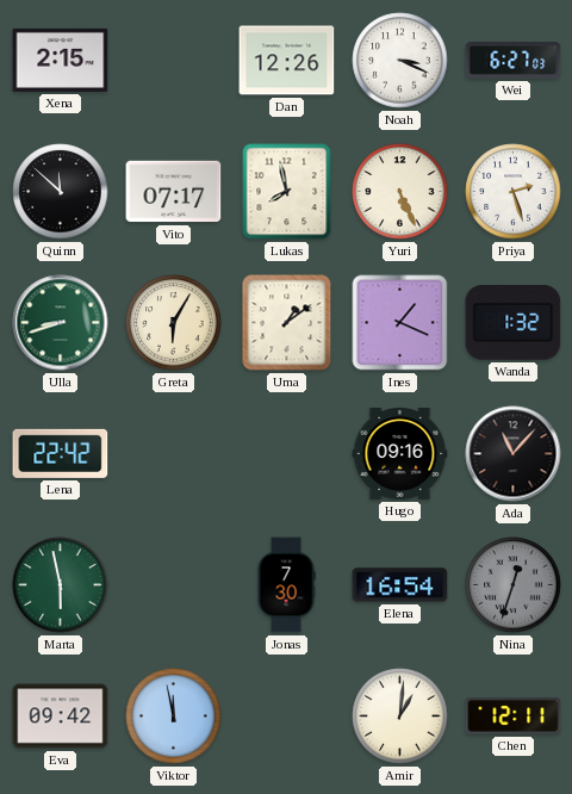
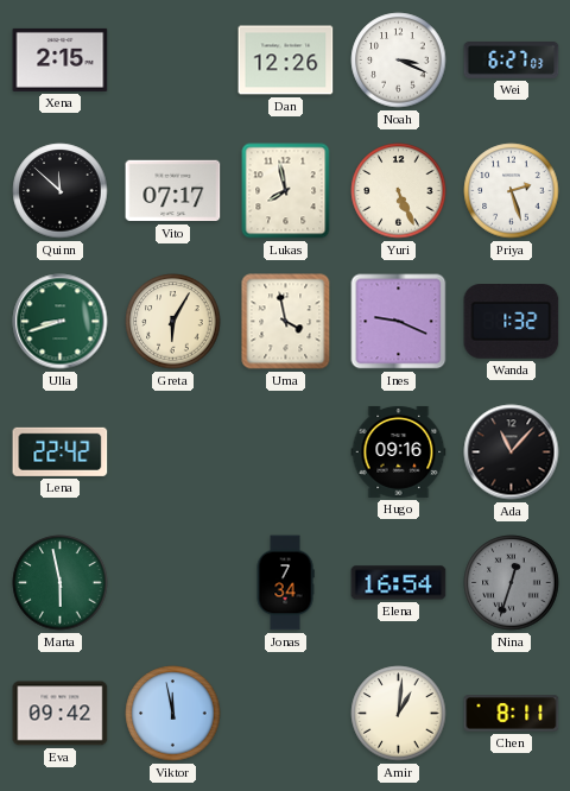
Uma: 1:09 -> 3:58 (286, 322)
Ines: 1:19 -> 9:19 (399, 322)
Jonas: 7:30 -> 7:34 (285, 583)
Chen: 12:11 -> 8:11 (512, 714)
